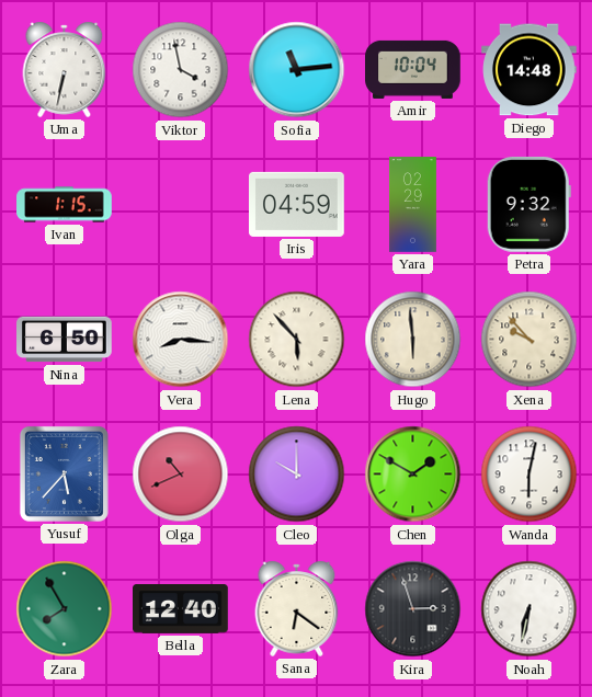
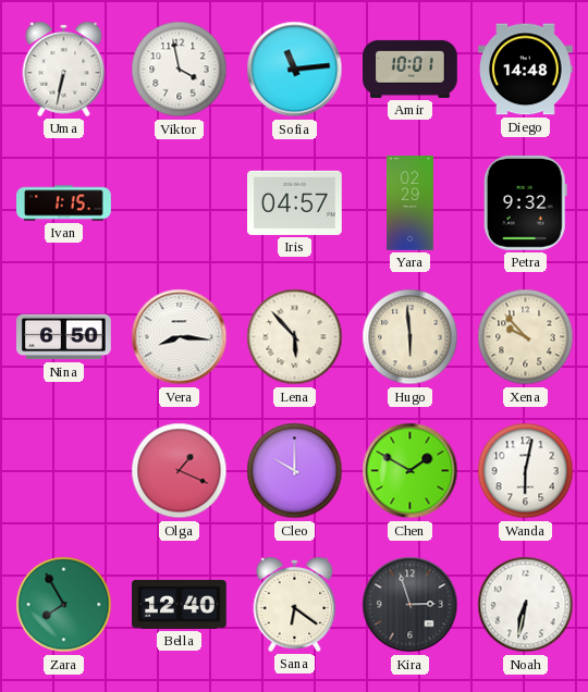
Amir: 10:04 -> 10:01 (411, 69)
Iris: 04:59 -> 04:57 (295, 202)
Yusuf: 5:37 -> none (64, 473)
Olga: 10:41 -> 1:19 (180, 471)
